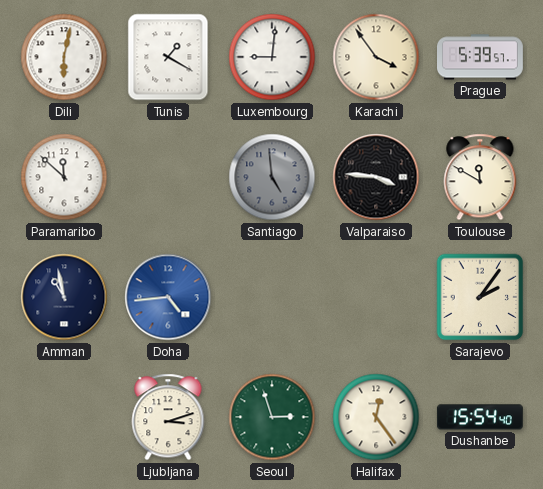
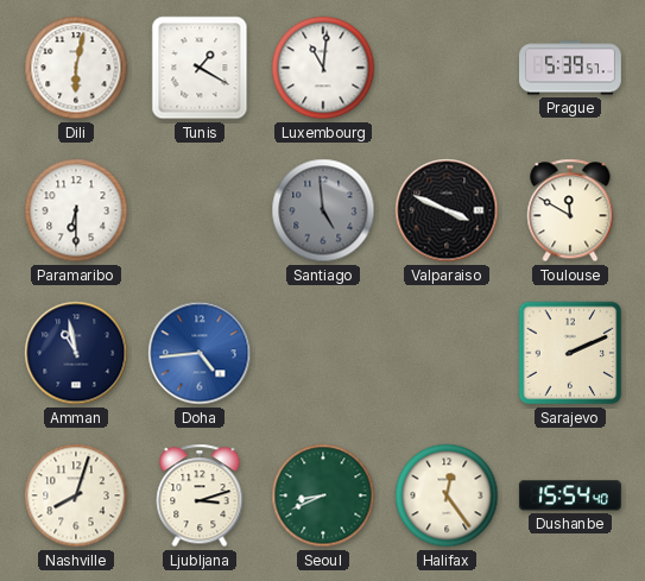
Luxembourg: 9:01 -> 11:01 (323, 68)
Karachi: 3:54 -> none (376, 57)
Paramaribo: 11:52 -> 6:30 (76, 210)
Valparaiso: 3:46 -> 3:49 (447, 210)
Sarajevo: 2:06 -> 2:11 (570, 353)
Nashville: none -> 8:03 (76, 495)
Seoul: 2:57 -> 8:41 (323, 495)
